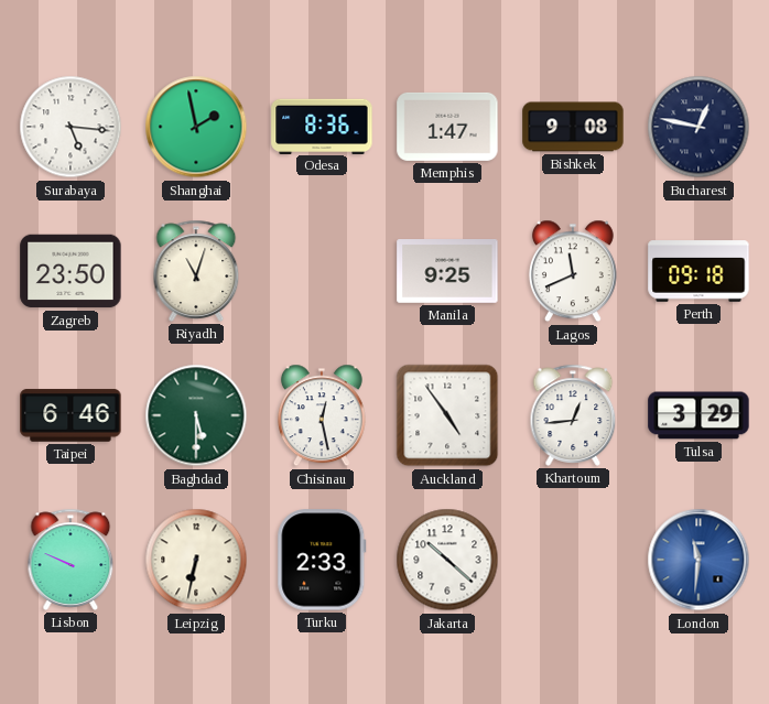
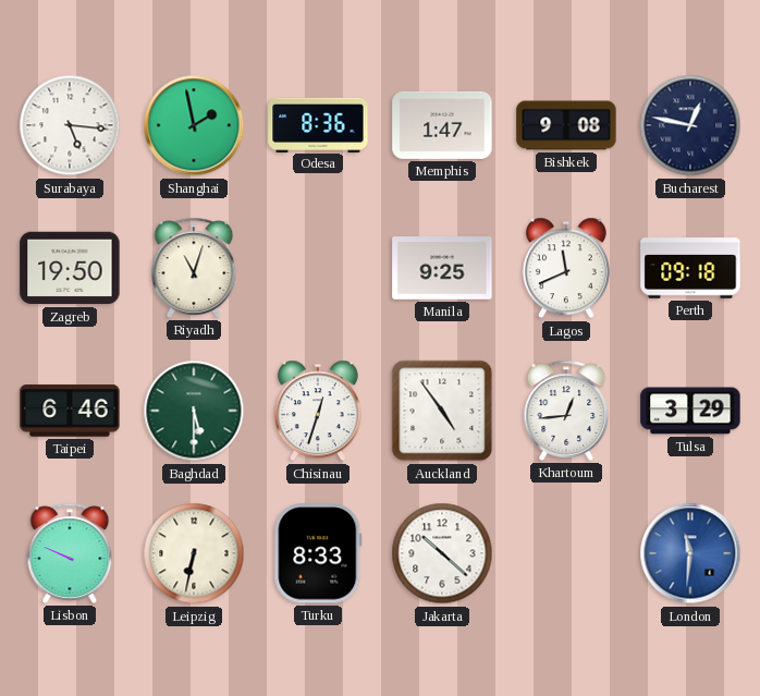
Zagreb: 23:50 -> 19:50 (70, 268)
Chisinau: 12:28 -> 12:33 (318, 411)
Turku: 2:33 -> 8:33 (318, 553)
